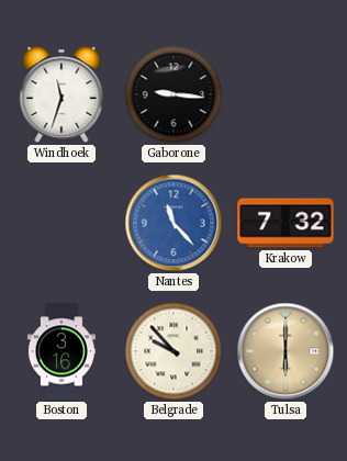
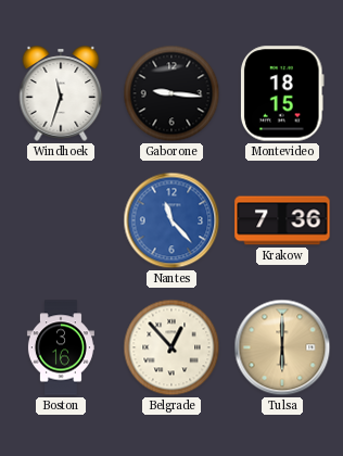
Montevideo: none -> 18:15 (282, 93)
Krakow: 7:32 -> 7:36 (282, 220)
Belgrade: 9:53 -> 12:53 (171, 347)
